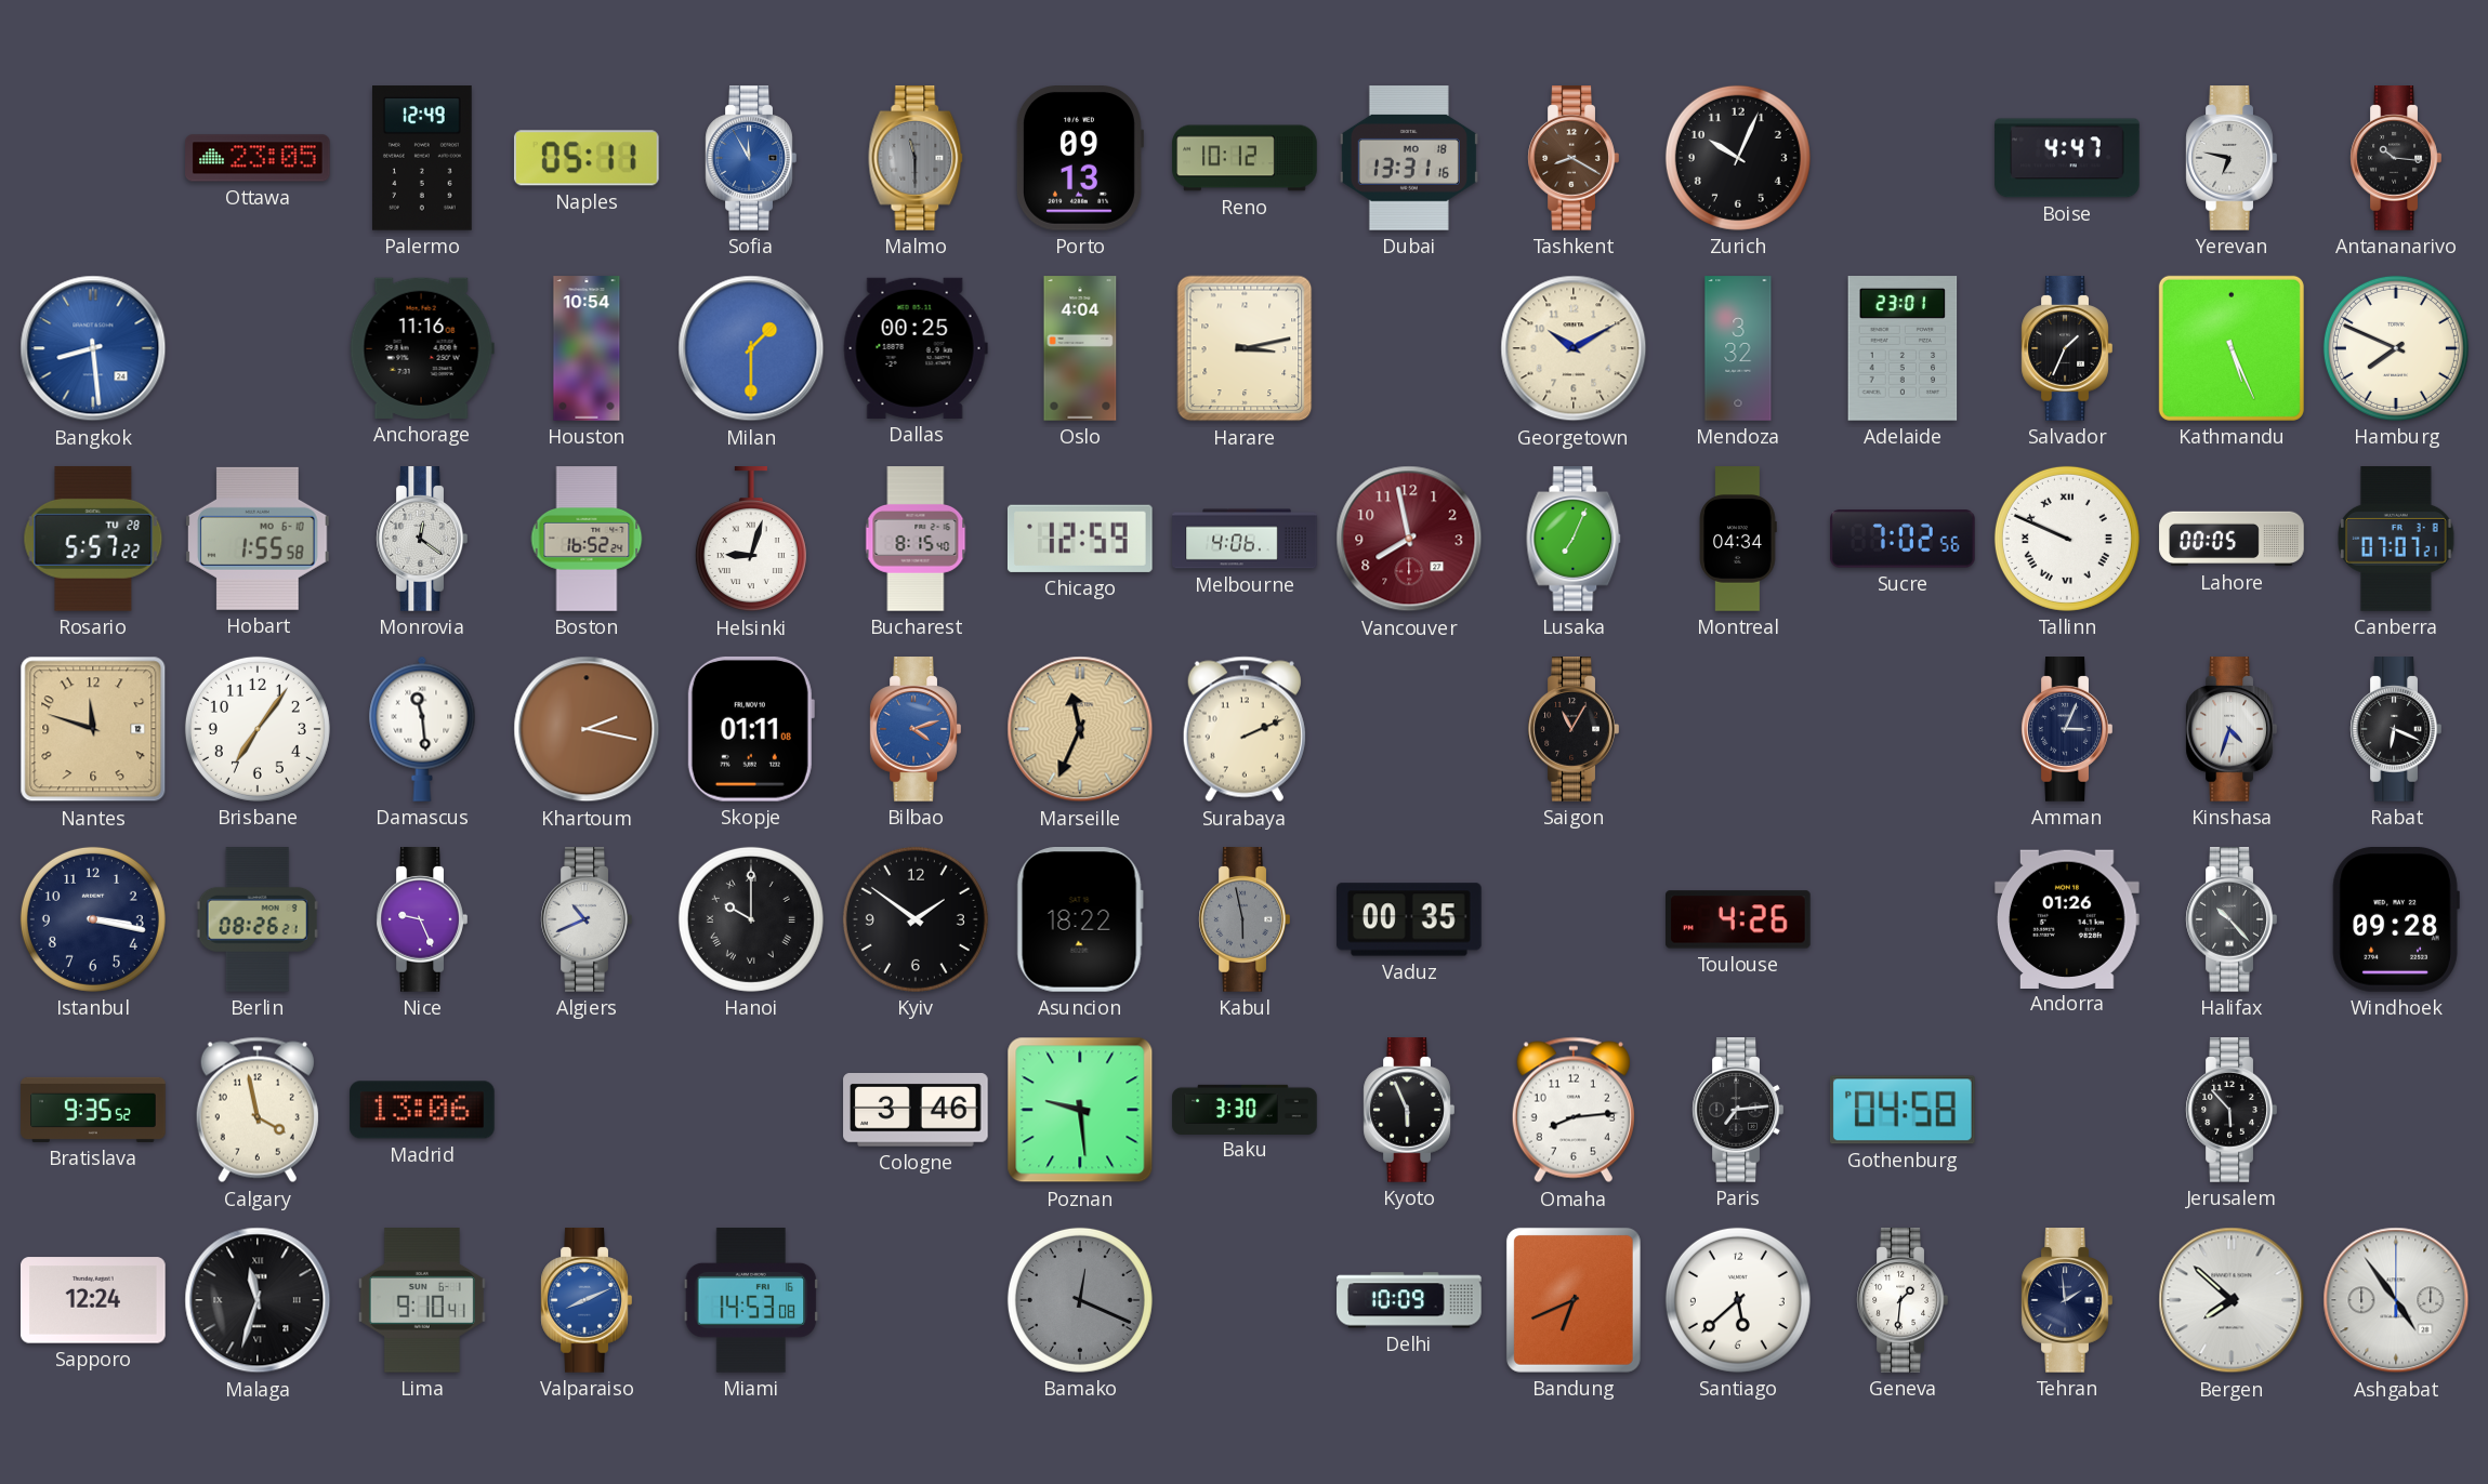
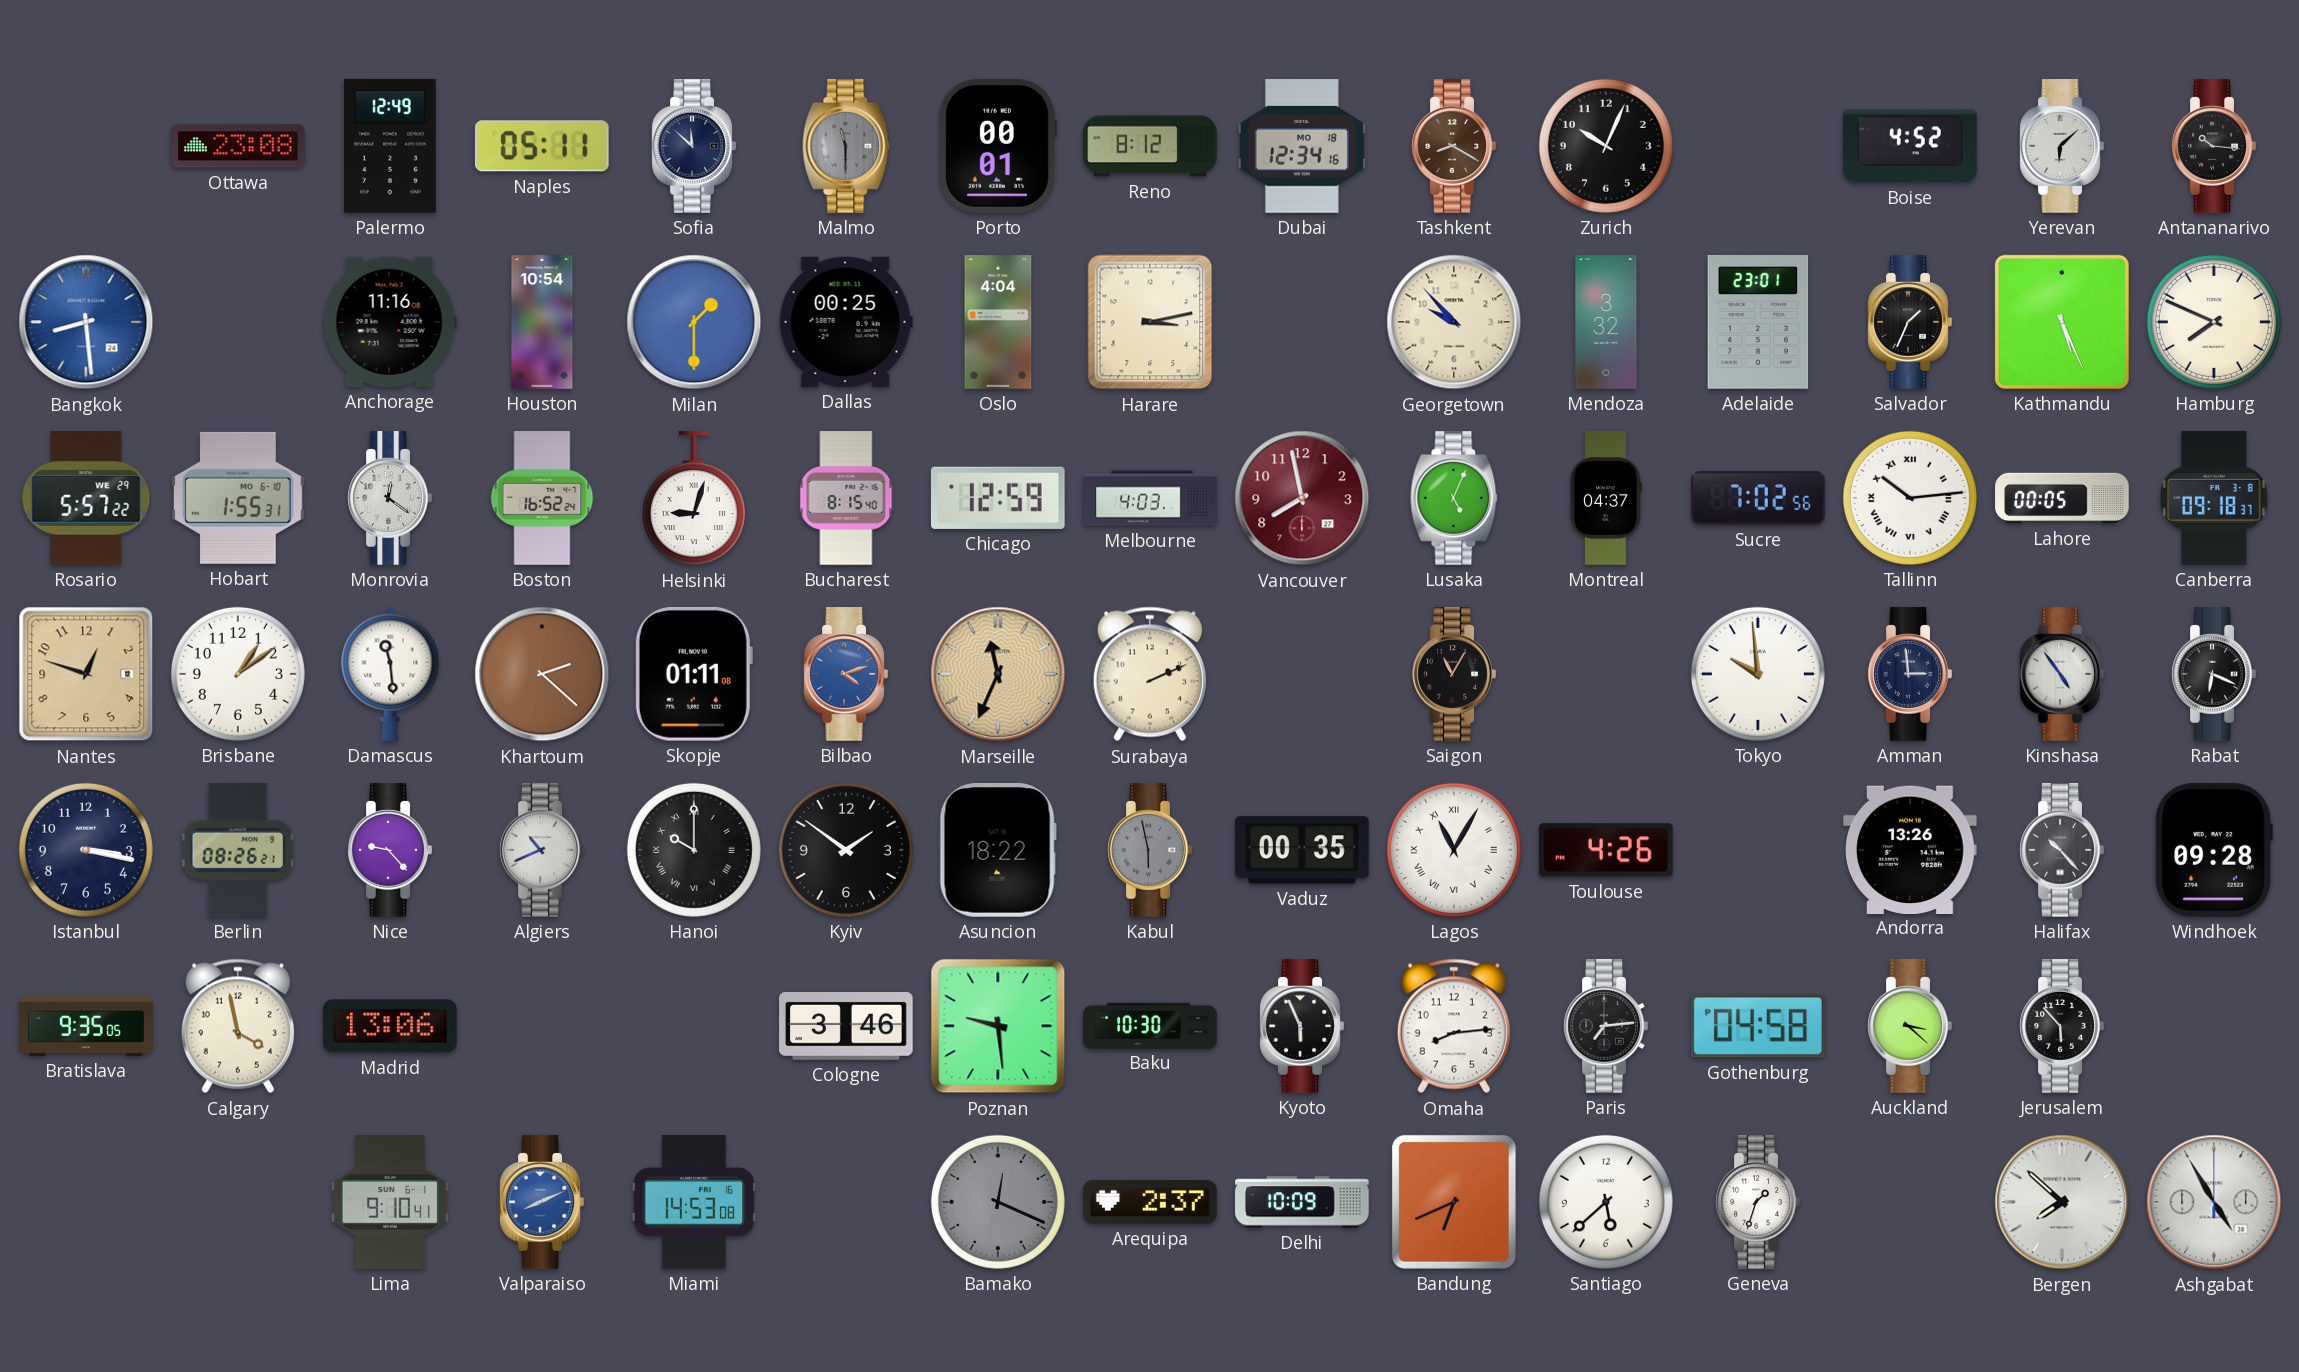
Ottawa: 23:05 -> 23:08 (238, 146)
Sofia: 11:55 -> 11:52 (694, 146)
Sofia dial: blue -> navy (694, 146)
Porto: 09:13 -> 00:01 (997, 147)
Reno: 10:12 -> 8:12 (1150, 146)
Dubai: 13:31 -> 12:34 (1302, 146)
Boise: 4:47 -> 4:52 (1910, 146)
Yerevan: 6:47 -> 6:08 (2062, 146)
Georgetown: 10:10 -> 9:53 (1454, 322)
Rosario date: TU 28 -> WE 29 (86, 498)
Hobart: 1:55:58 -> 1:55:31 (239, 498)
Melbourne: 4:06 -> 4:03 (1150, 498)
Lusaka: 7:04 -> 5:04 (1454, 498)
Montreal: 04:34 -> 04:37 (1606, 498)
Tallinn: 9:49 -> 10:14 (1910, 498)
Canberra: 07:07 -> 09:18 (2214, 499)
Nantes: 11:48 -> 12:48 (86, 674)
Brisbane: 7:06 -> 1:09 (238, 674)
Khartoum: 2:17 -> 2:22 (542, 674)
Tokyo: none -> 9:59 (1758, 674)
Amman: 3:04 -> 2:59 (1910, 674)
Kinshasa: 4:33 -> 4:54 (2062, 674)
Nice: 9:26 -> 9:23 (390, 850)
Lagos: none -> 11:05 (1454, 850)
Andorra: 01:26 -> 13:26 (1911, 849)
Bratislava: 9:35:52 -> 9:35:05 (86, 1026)
Baku: 3:30 -> 10:30 (1150, 1025)
Auckland: none -> 3:22 (1910, 1026)
Sapporo: 12:24 -> none (94, 1300)
Malaga: 11:33 -> none (258, 1300)
Arequipa: none -> 2:37 (1150, 1202)
Geneva: 1:31 -> 1:33 (1758, 1202)
Tehran: 1:59 -> none (2067, 1300)
Ashgabat: 4:54 -> 4:55 (2214, 1202)
